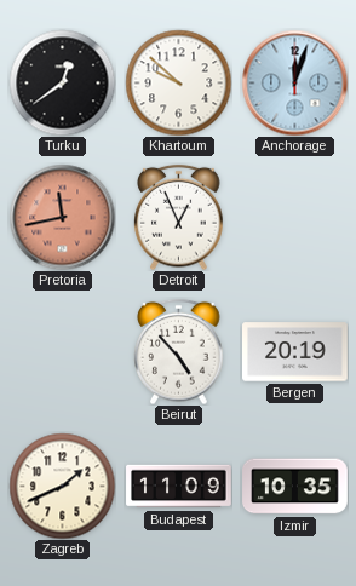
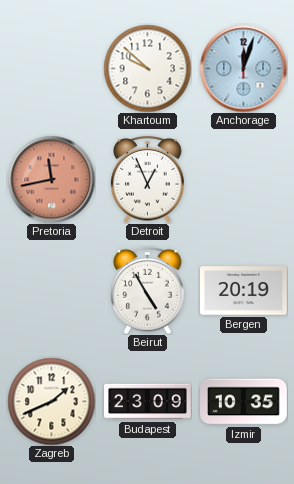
Turku: 12:39 -> none (62, 82)
Beirut: 4:53 -> 4:55 (148, 290)
Budapest: 11:09 -> 23:09 (148, 402)
